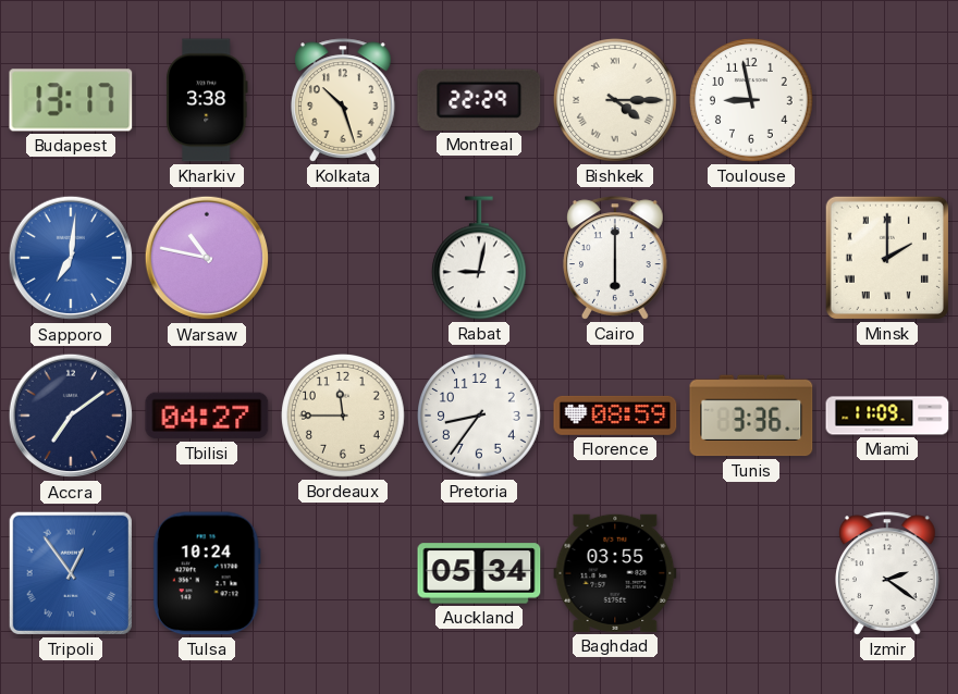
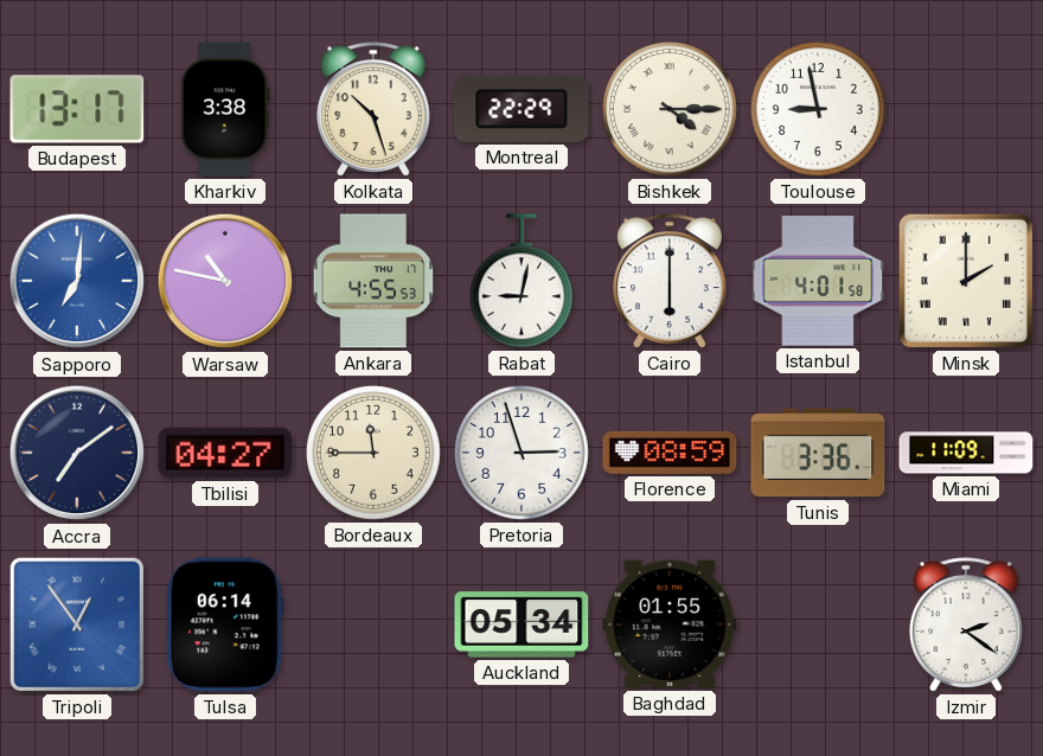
Ankara: none -> 4:55 (373, 281)
Istanbul: none -> 4:01 (818, 282)
Pretoria: 8:36 -> 2:57 (523, 454)
Tulsa: 10:24 -> 06:14 (225, 624)
Baghdad: 03:55 -> 01:55 (670, 624)
